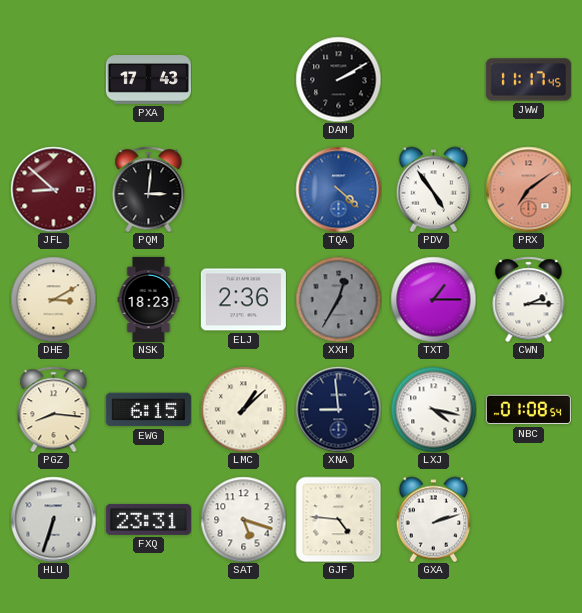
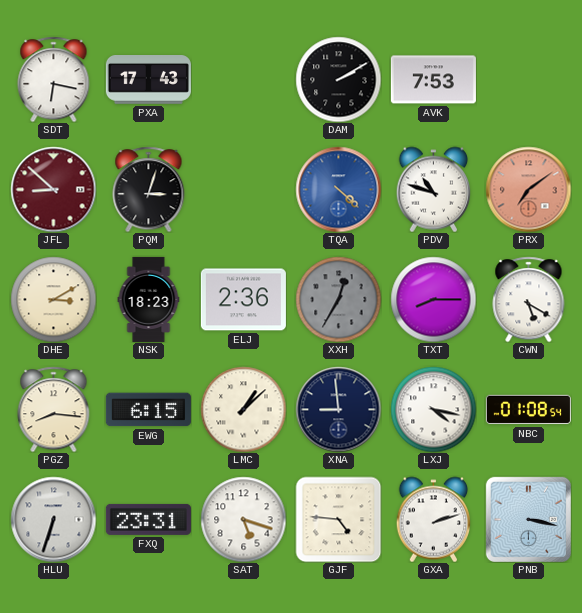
SDT: none -> 6:17 (54, 79)
AVK: none -> 7:53 (433, 80)
JWW: 11:17 -> none (528, 80)
PQM: 3:01 -> 3:03 (149, 189)
PDV: 4:54 -> 10:48 (434, 189)
TXT: 1:15 -> 8:15 (433, 299)
CWN: 2:15 -> 5:20 (529, 299)
PNB: none -> 3:17 (528, 519)
